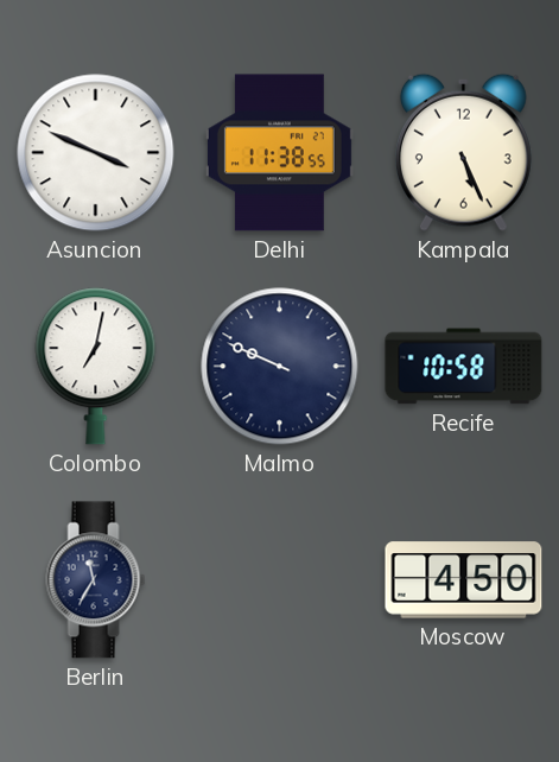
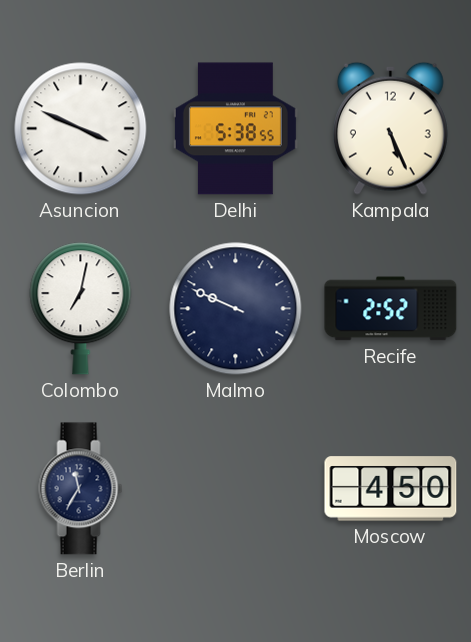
Delhi: 11:38 -> 5:38 (235, 129)
Recife: 10:58 -> 2:52 (391, 309)
